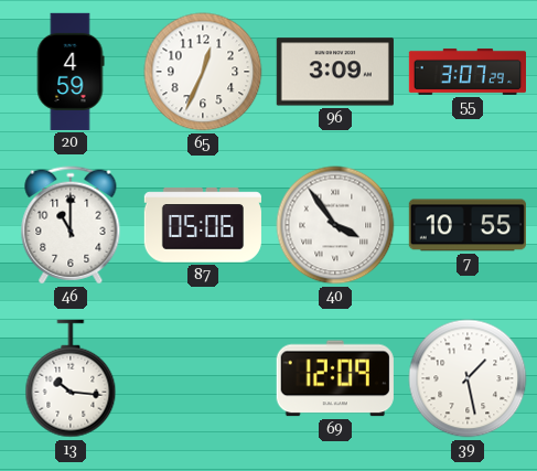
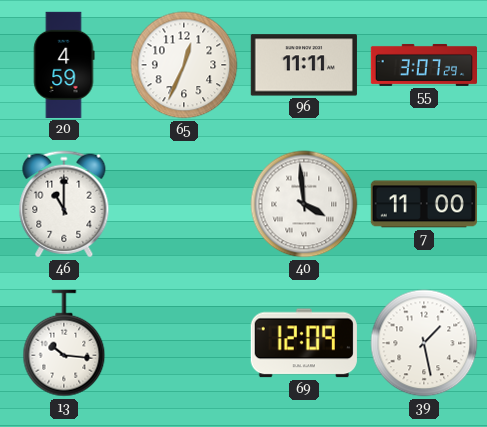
96: 3:09 -> 11:11 (304, 65)
87: 05:06 -> none (203, 225)
40: 3:54 -> 3:59 (304, 204)
7: 10:55 -> 11:00 (424, 204)
